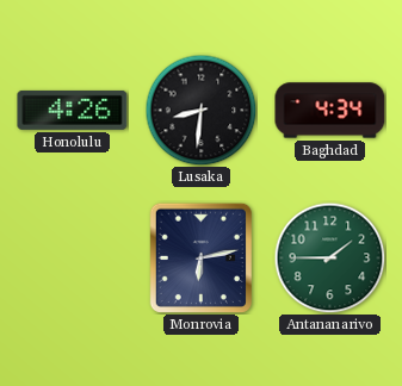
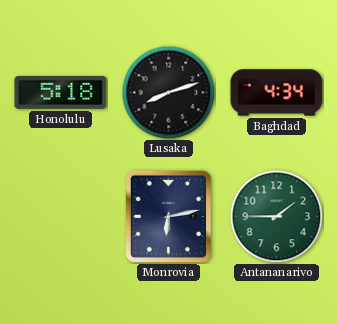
Honolulu: 4:26 -> 5:18 (61, 92)
Lusaka: 8:31 -> 8:12 (168, 92)
